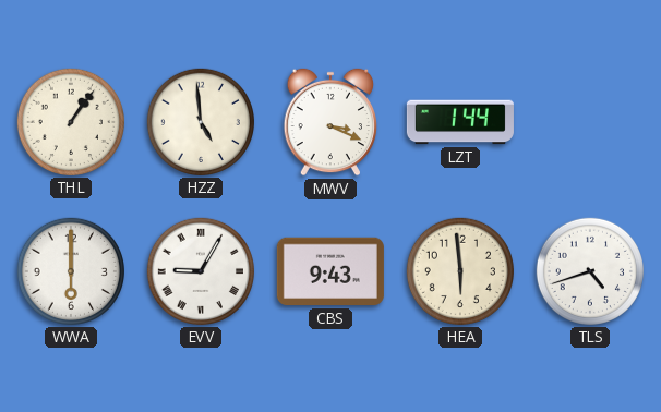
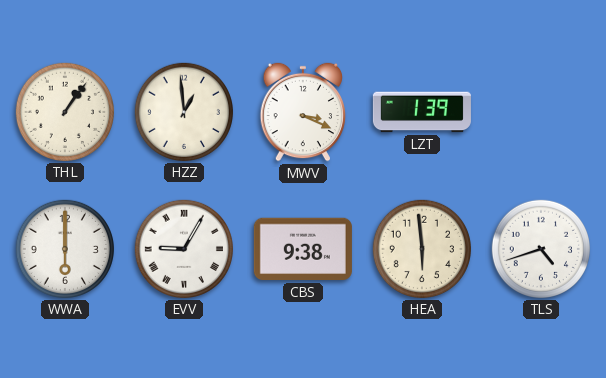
HZZ: 4:59 -> 12:59 (184, 112)
LZT: 1:44 -> 1:39 (422, 112)
CBS: 9:43 -> 9:38 (303, 249)
